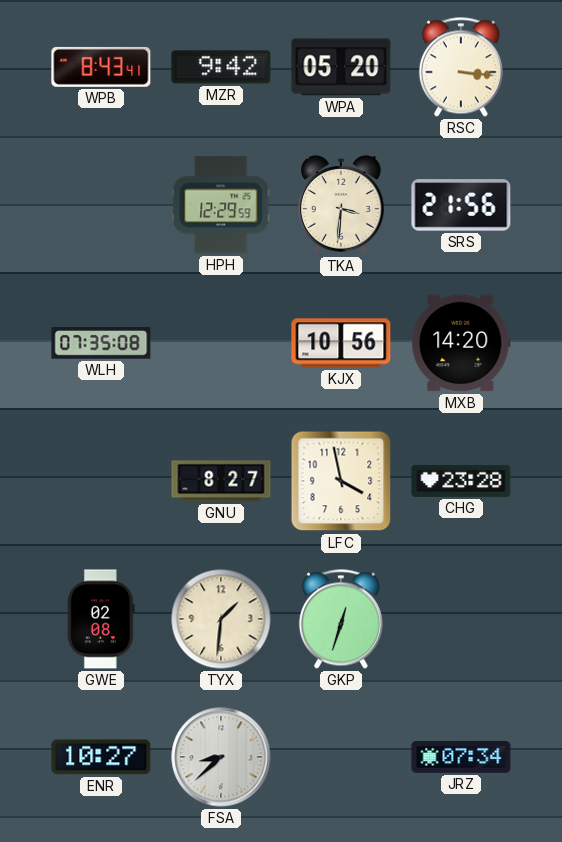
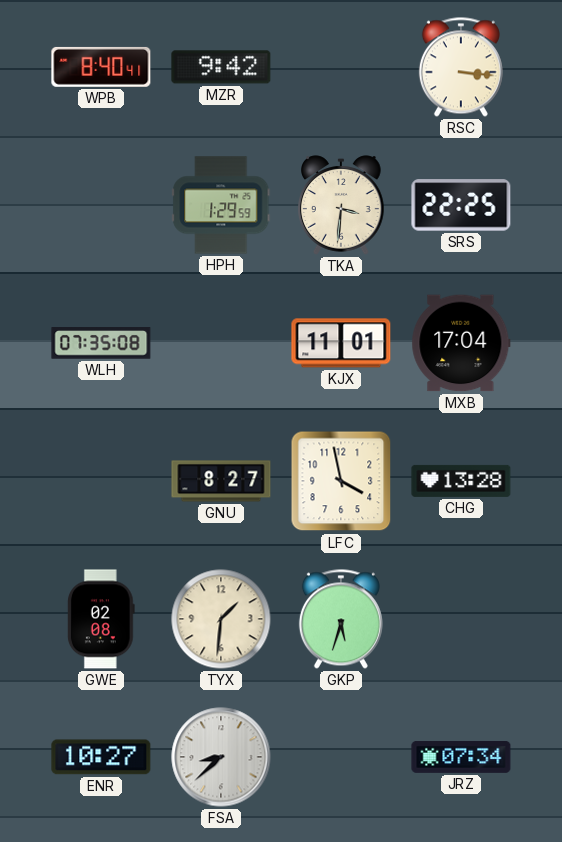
WPB: 8:43 -> 8:40 (101, 67)
WPA: 05:20 -> none (341, 67)
HPH: 12:29 -> 1:29 (221, 205)
SRS: 21:56 -> 22:25 (461, 205)
KJX: 10:56 -> 11:01 (341, 343)
MXB: 14:20 -> 17:04 (461, 343)
CHG: 23:28 -> 13:28 (461, 481)
GKP: 12:33 -> 5:33 (341, 619)
